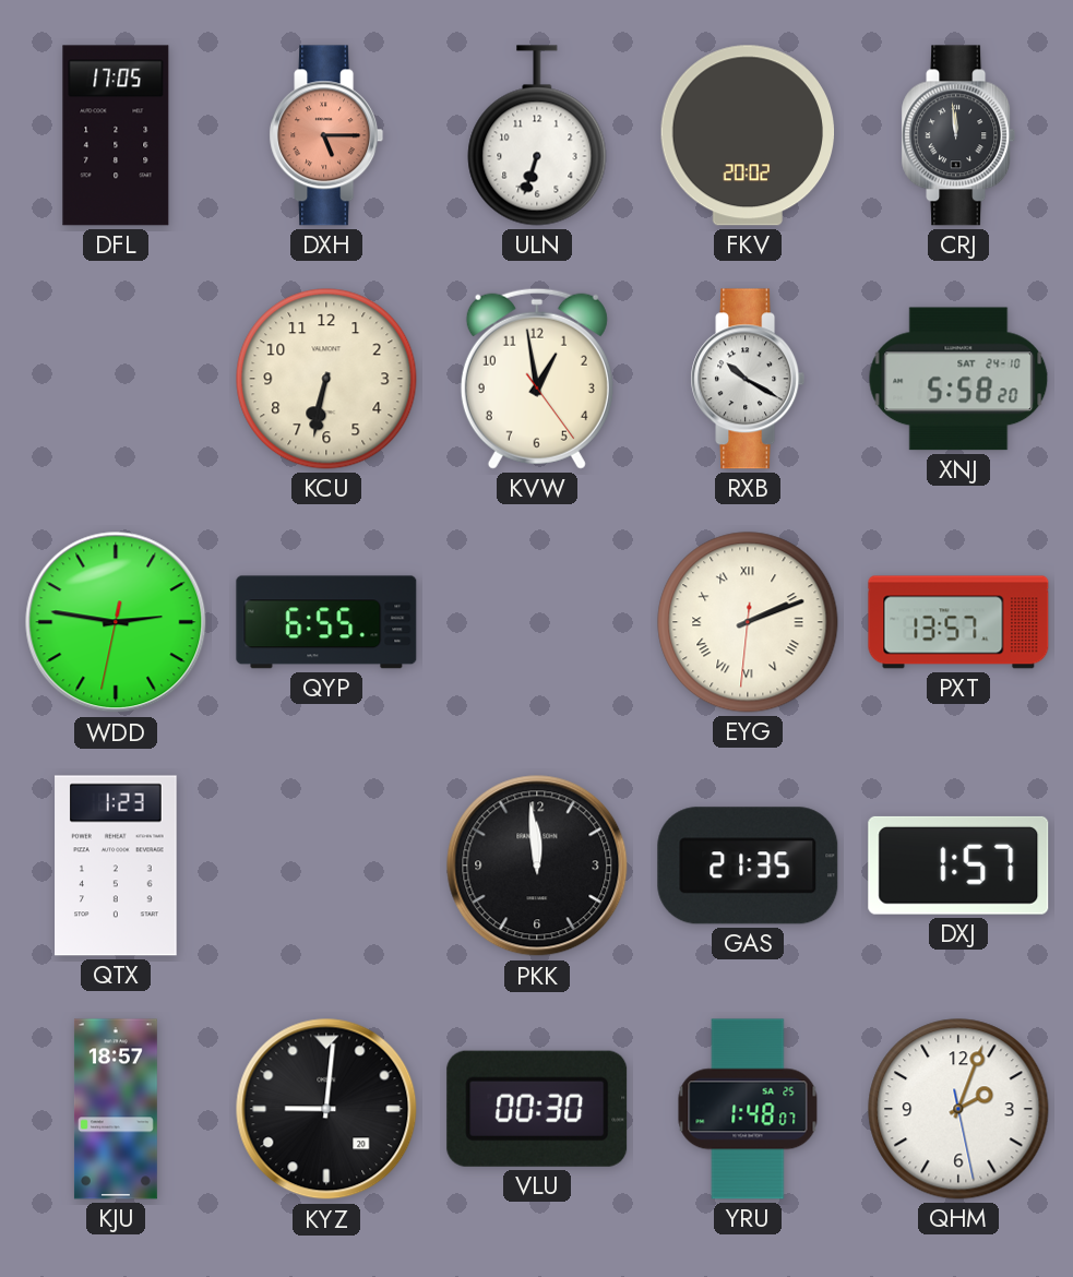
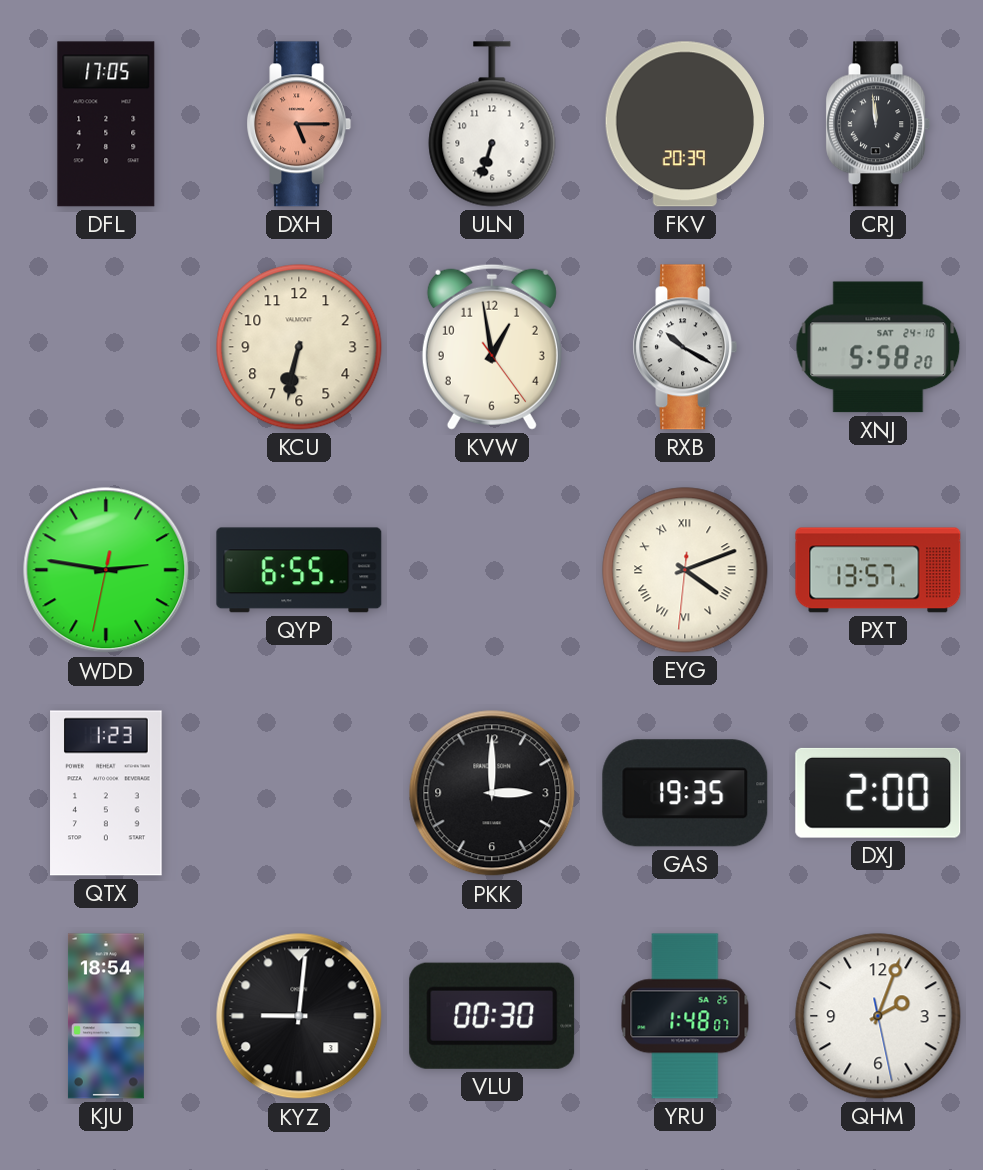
FKV: 20:02 -> 20:39 (685, 124)
EYG: 2:11 -> 4:11 (685, 570)
PKK: 11:59 -> 3:00 (492, 793)
GAS: 21:35 -> 19:35 (685, 793)
DXJ: 1:57 -> 2:00 (878, 793)
KJU: 18:57 -> 18:54 (106, 1016)
KYZ date: 20 -> 3 (299, 1016)
